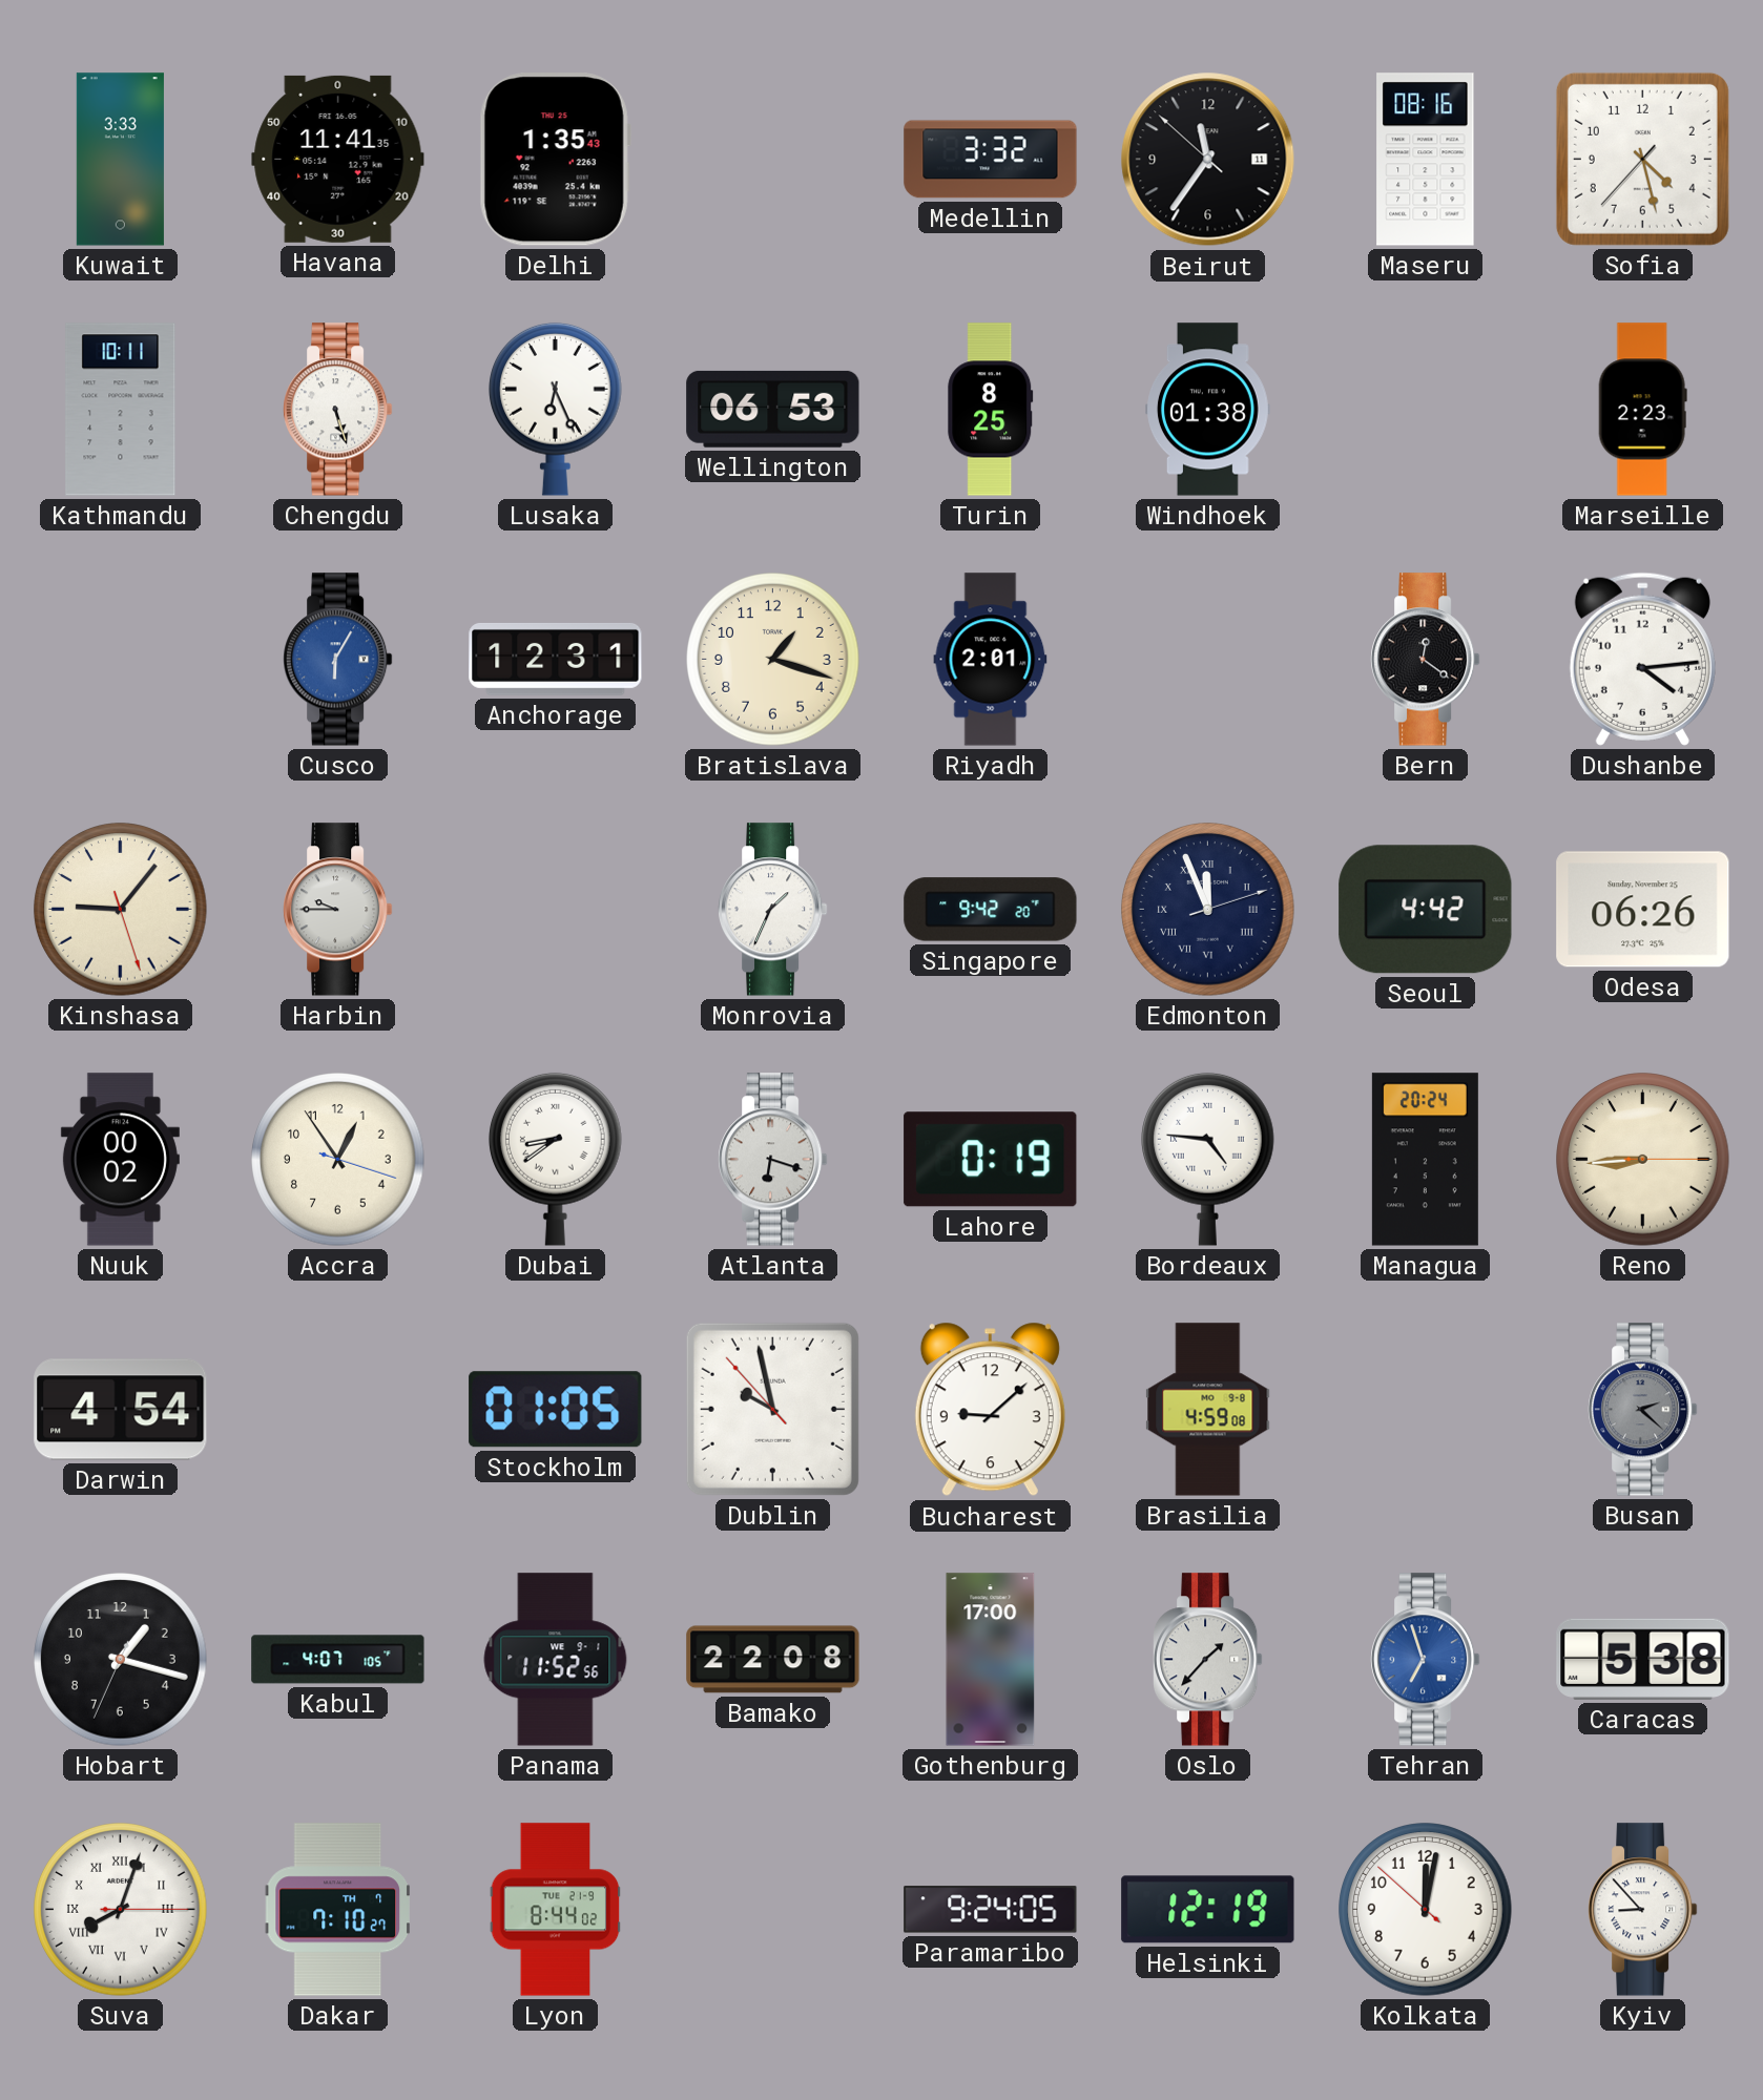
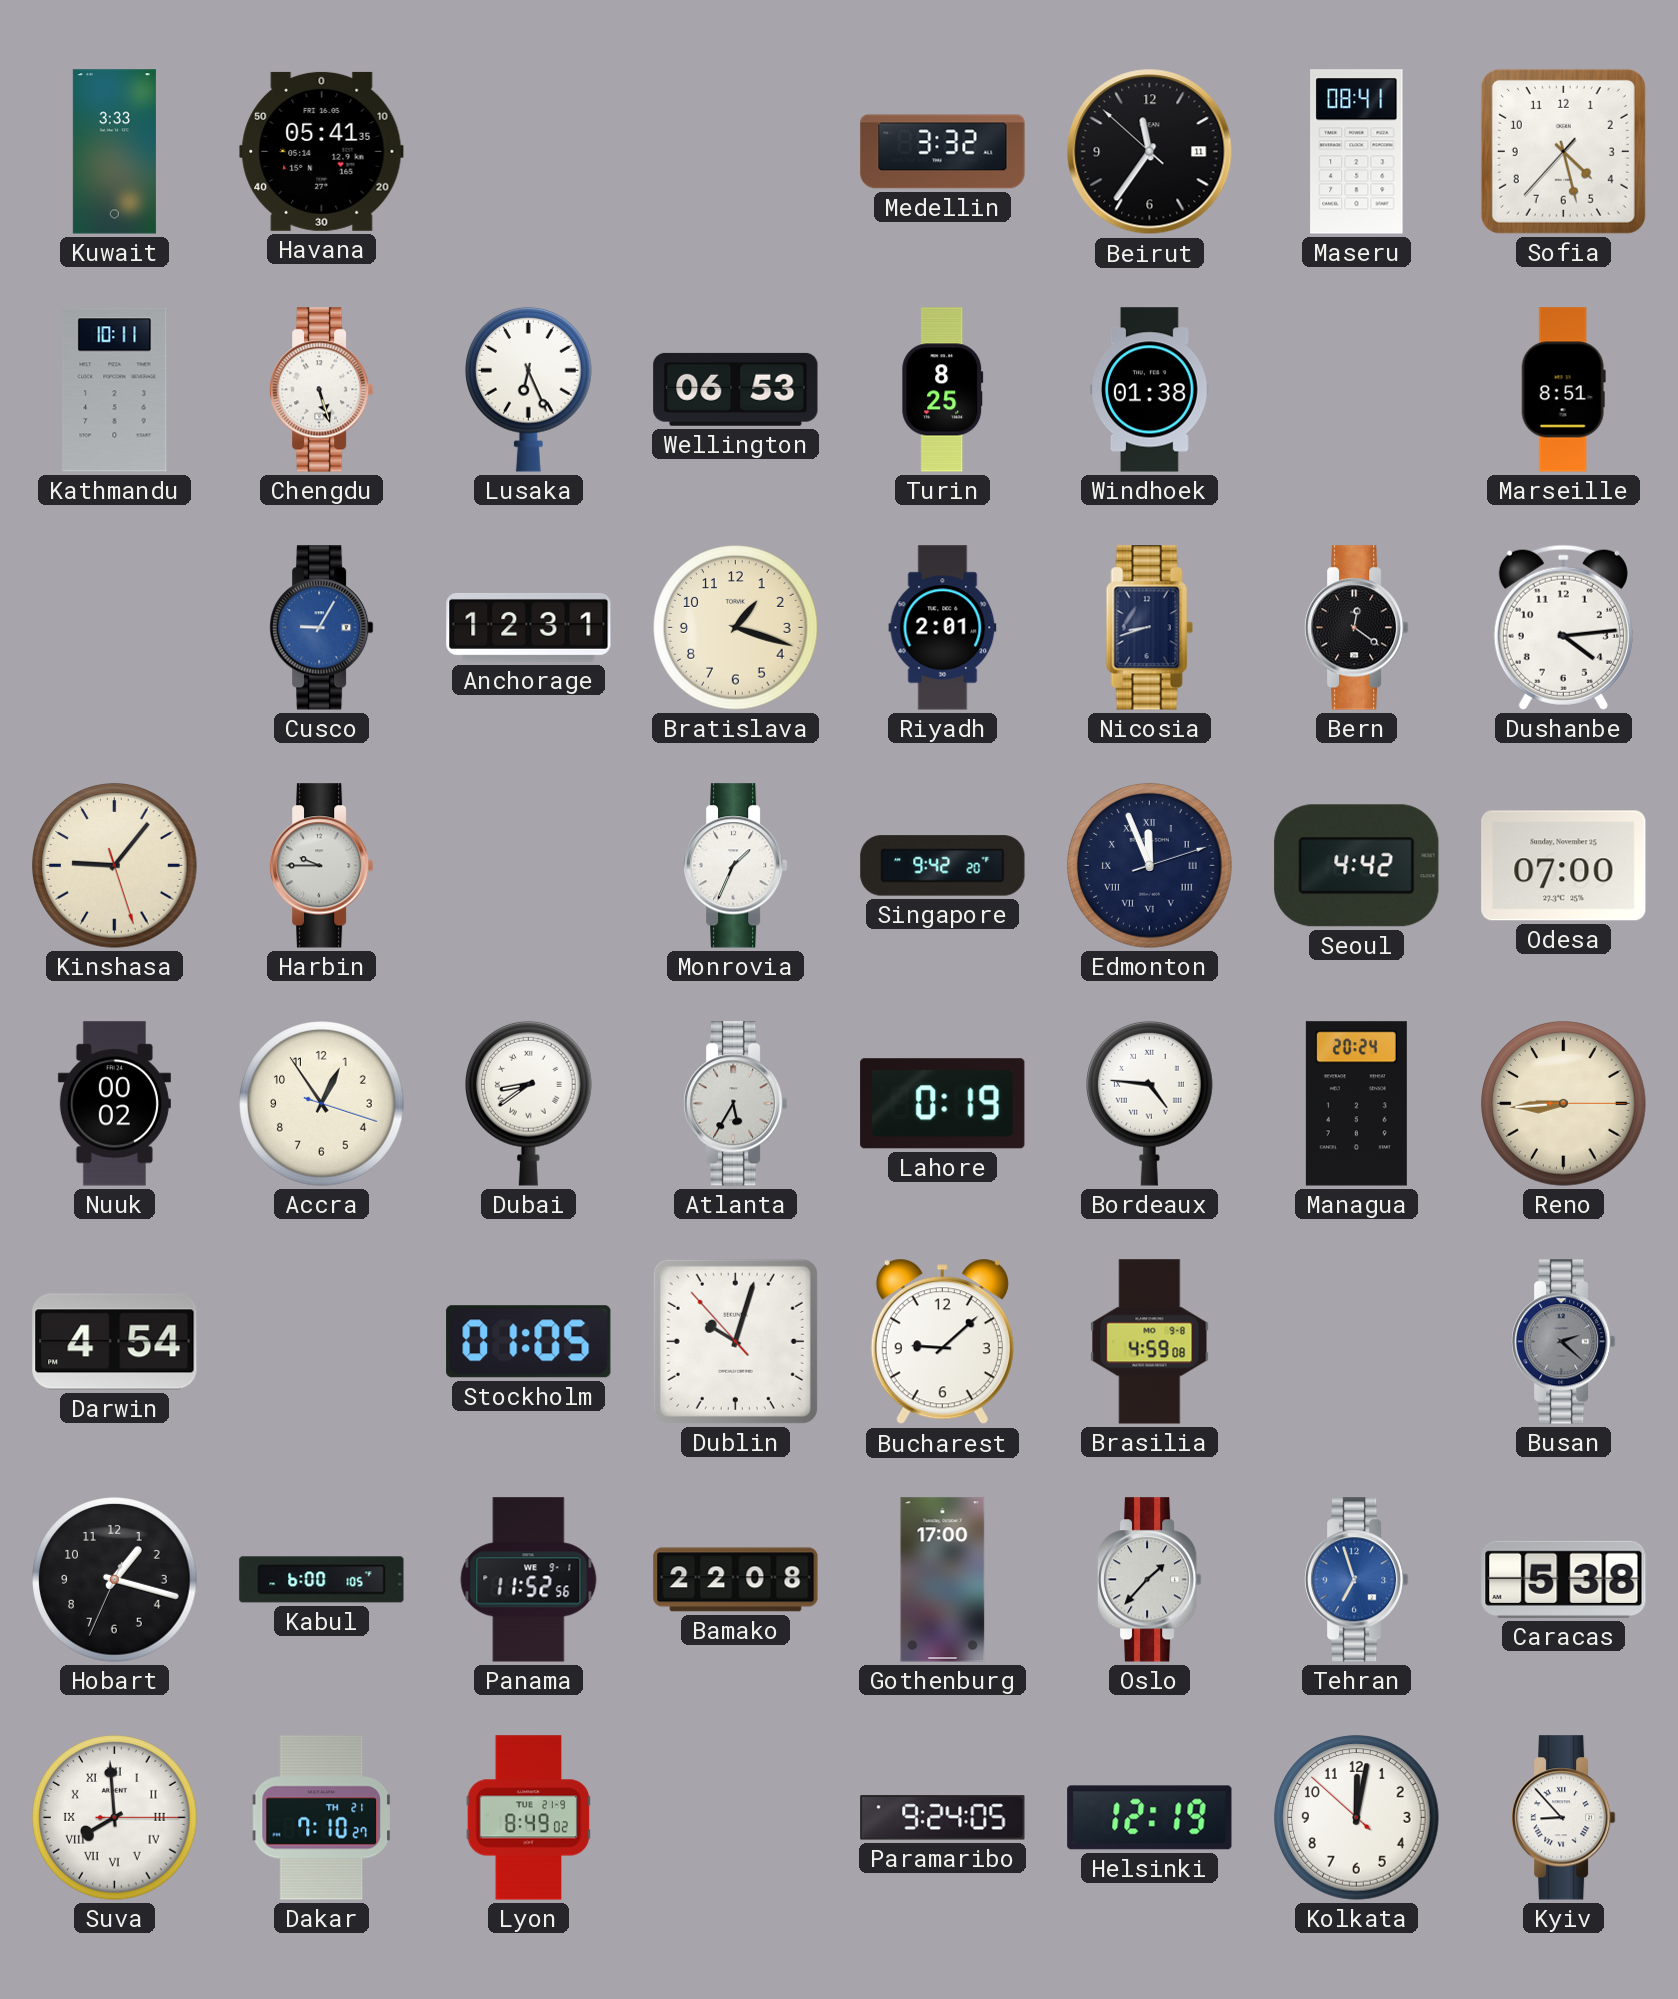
Havana: 11:41 -> 05:41 (322, 151)
Delhi: 1:35 -> none (555, 160)
Maseru: 08:16 -> 08:41 (1357, 152)
Marseille: 2:23 -> 8:51 (1563, 390)
Cusco: 6:05 -> 9:05 (322, 628)
Nicosia: none -> 8:42 (1149, 628)
Odesa: 06:26 -> 07:00 (1564, 866)
Atlanta: 6:18 -> 5:35 (736, 1104)
Dublin: 9:57 -> 10:02 (735, 1341)
Kabul: 4:07 -> 6:00 (322, 1580)
Suva: 8:03 -> 7:59 (115, 1818)
Dakar date: TH 7 -> TH 21 (321, 1818)
Lyon: 8:44 -> 8:49 (529, 1818)
